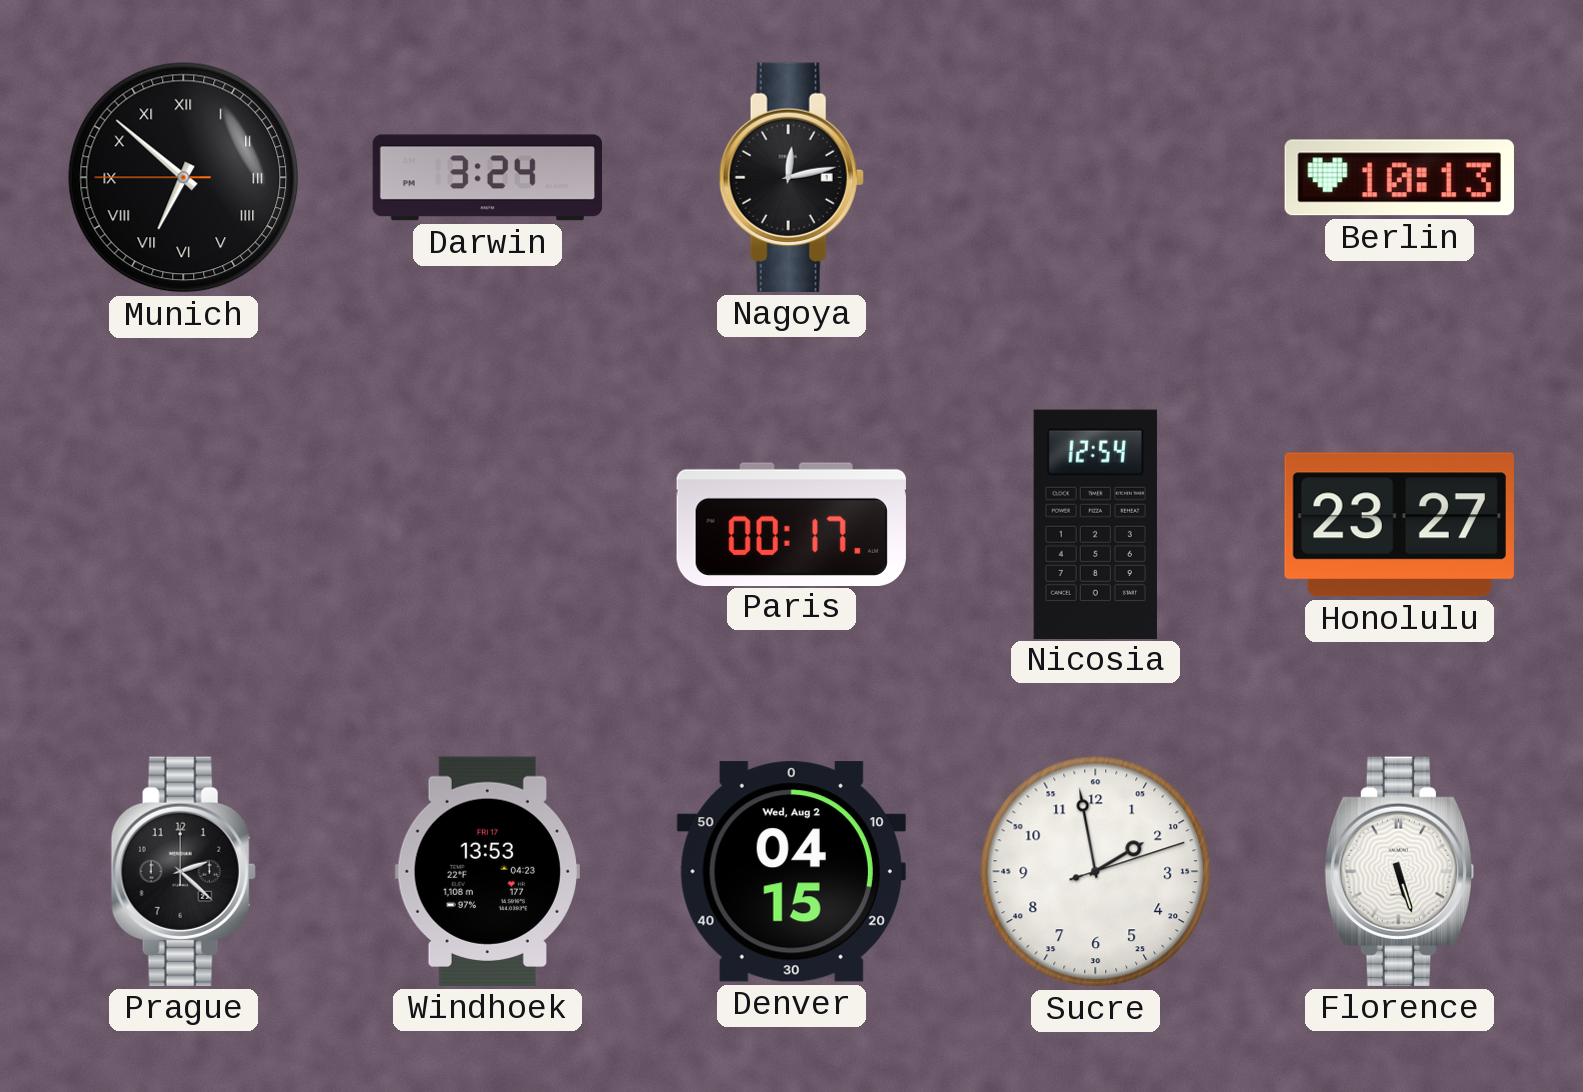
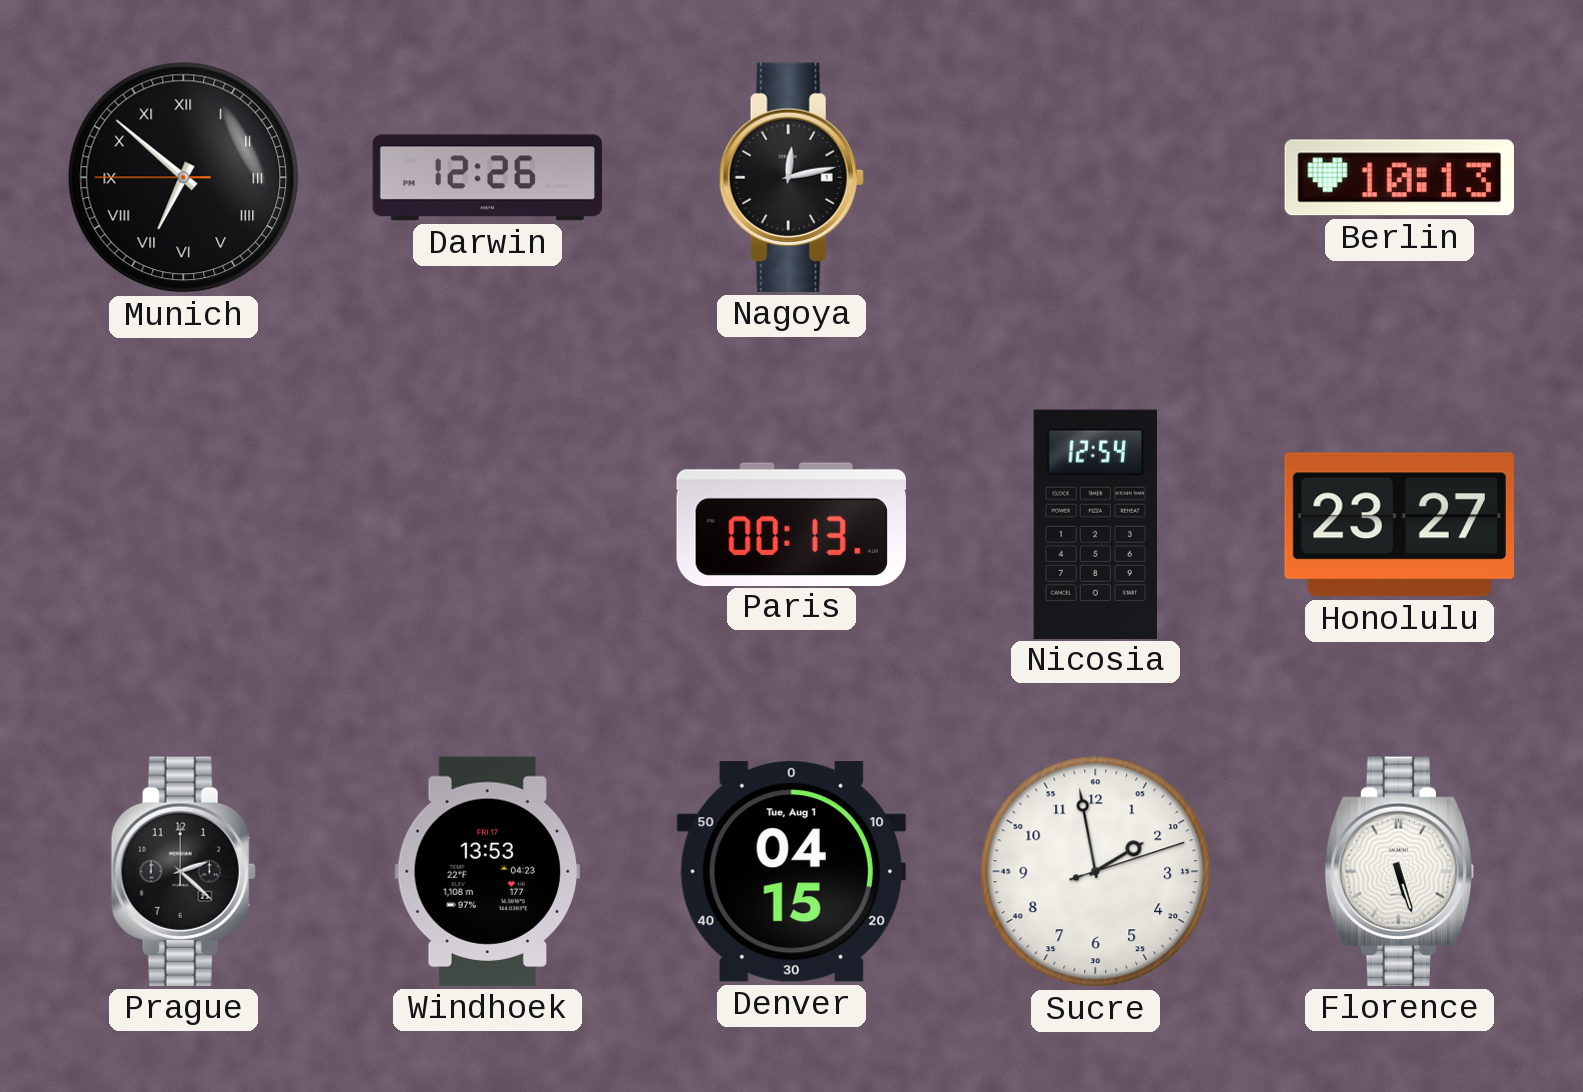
Darwin: 3:24 -> 12:26 (488, 178)
Paris: 00:17 -> 00:13 (791, 524)
Denver date: Wed, Aug 2 -> Tue, Aug 1 (791, 872)
